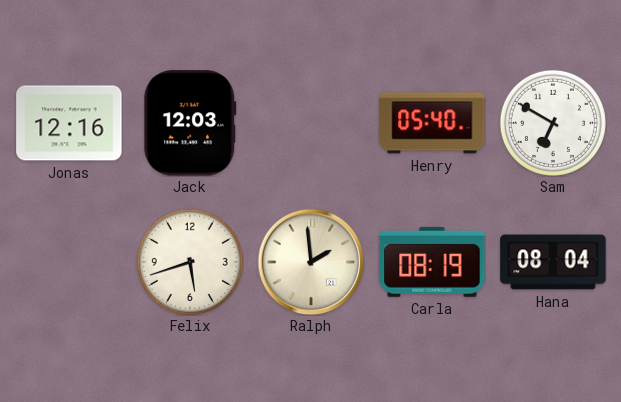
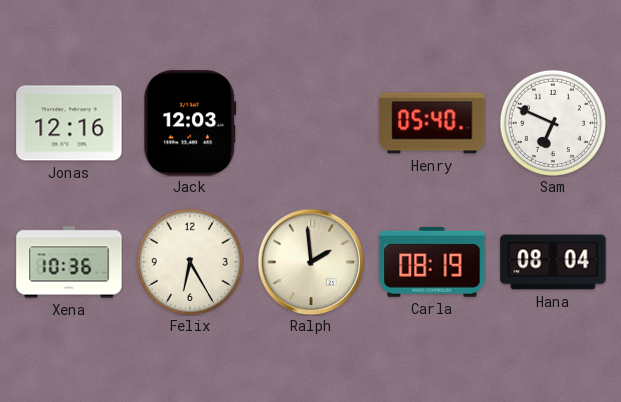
Sam: 6:50 -> 6:49 (553, 123)
Xena: none -> 10:36 (69, 262)
Felix: 5:42 -> 6:25 (190, 262)
